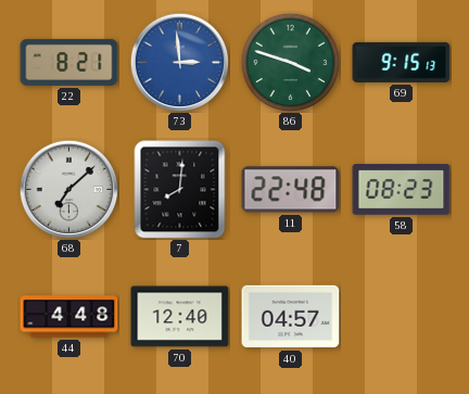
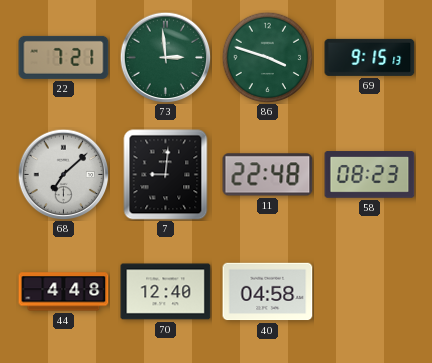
22: 8:21 -> 7:21 (64, 57)
73 dial: blue -> green (165, 57)
7: 8:01 -> 9:01 (166, 175)
40: 04:57 -> 04:58 (268, 292)
